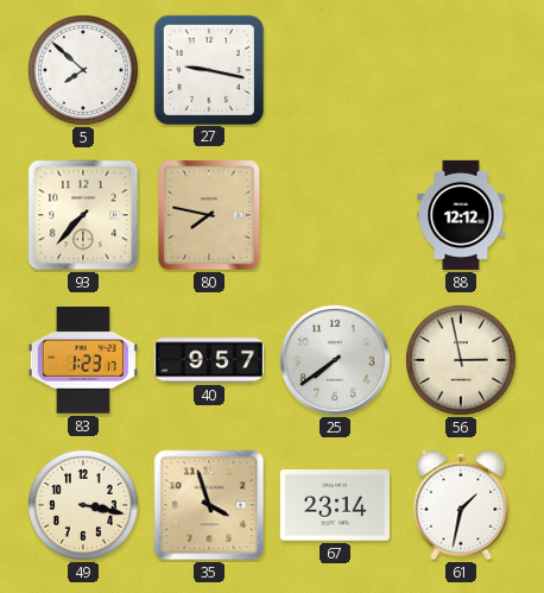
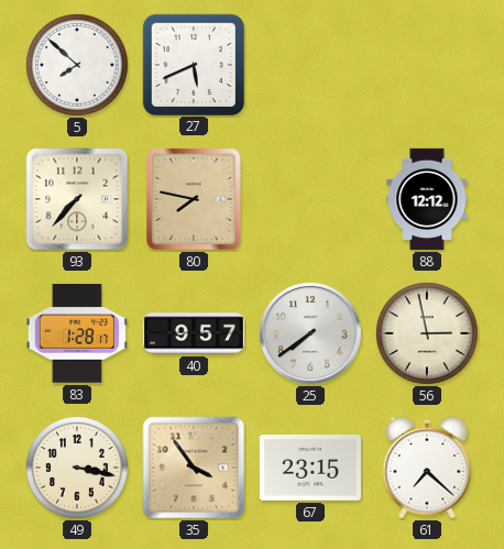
27: 9:17 -> 5:41 (193, 64)
83: 1:23 -> 1:28 (77, 333)
35: 3:57 -> 3:54 (194, 468)
67: 23:14 -> 23:15 (310, 468)
61: 1:32 -> 7:22 (427, 468)
